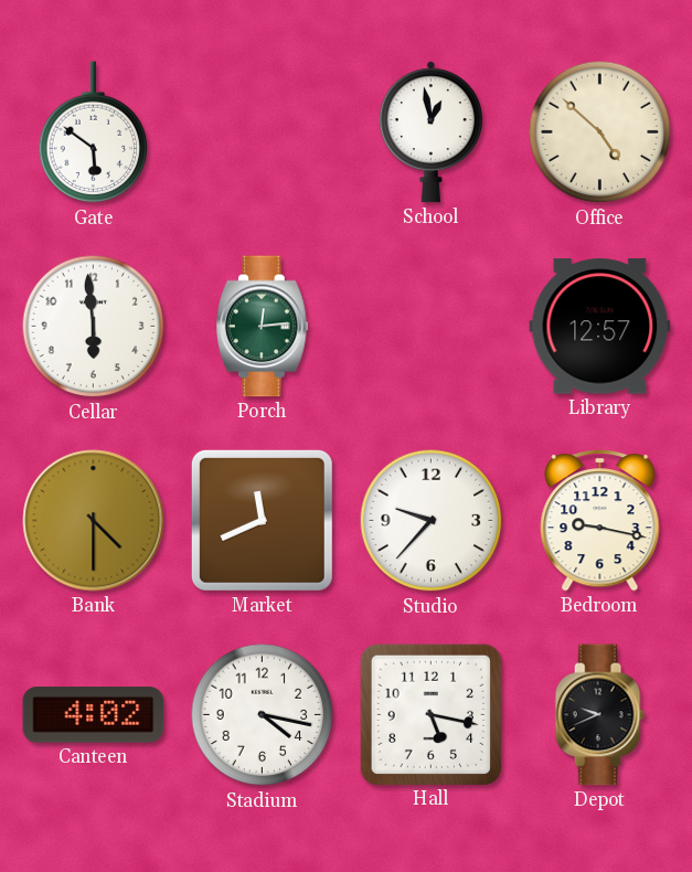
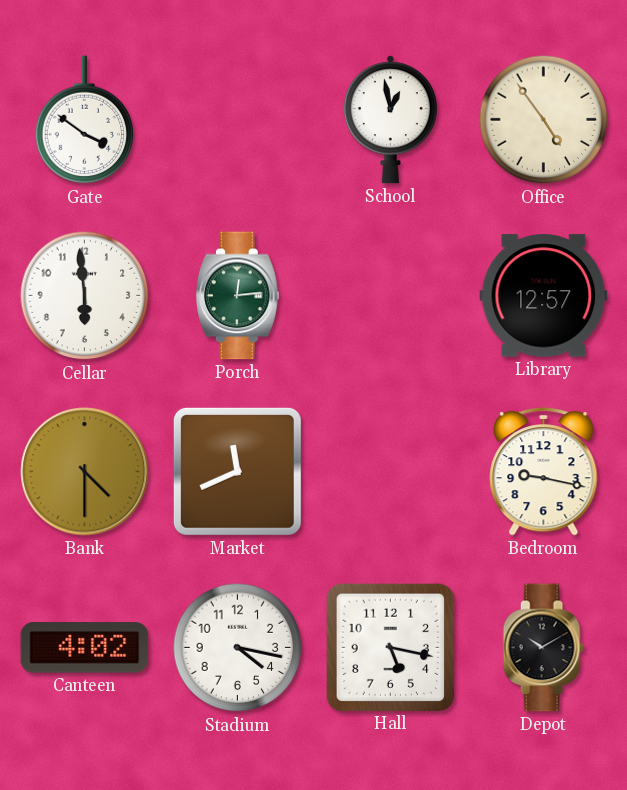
Gate: 5:51 -> 3:51 (85, 120)
Office: 4:52 -> 4:54 (544, 120)
Studio: 9:37 -> none (432, 521)
Depot: 9:41 -> 10:10 (543, 648)
